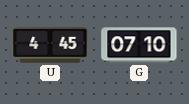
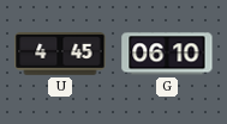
G: 07:10 -> 06:10 (167, 54)
